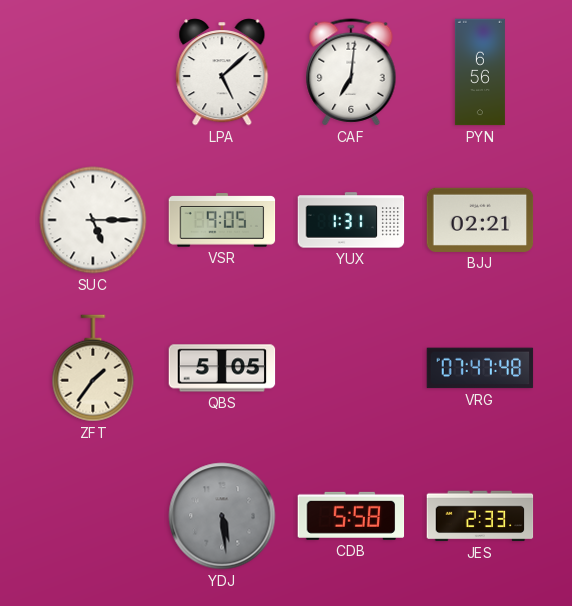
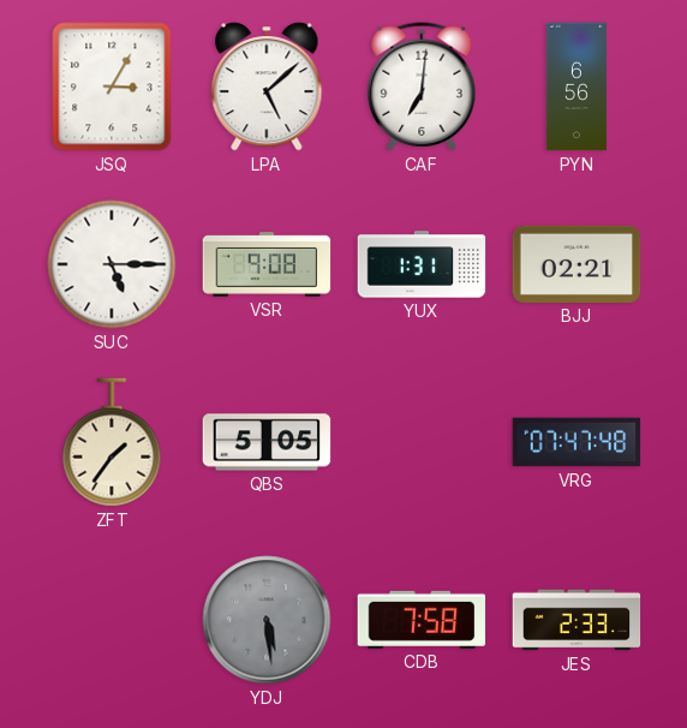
JSQ: none -> 3:05 (112, 86)
VSR: 9:05 -> 9:08 (267, 264)
CDB: 5:58 -> 7:58 (422, 620)
